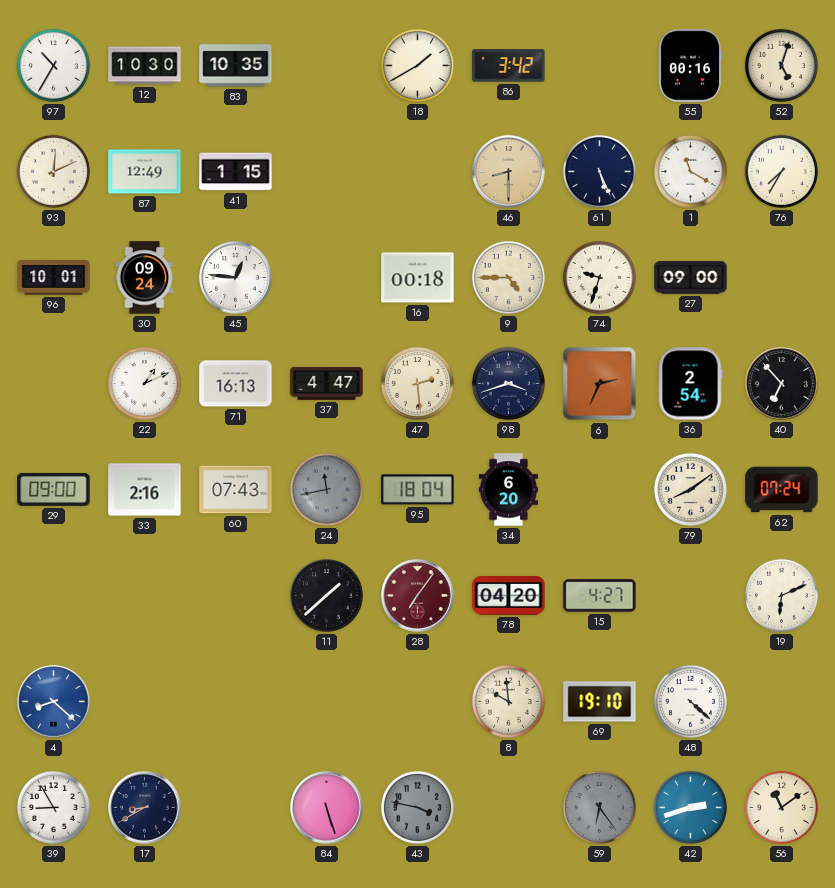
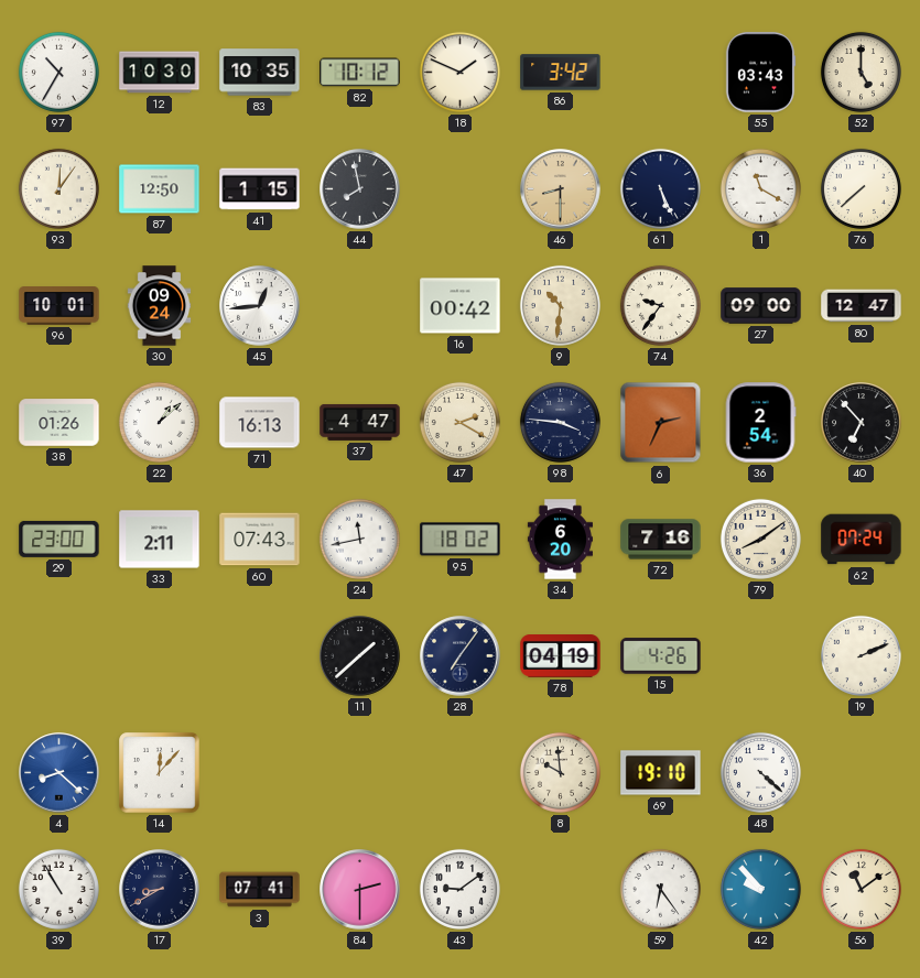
82: none -> 10:12 (360, 73)
18: 1:40 -> 1:49 (459, 72)
55: 00:16 -> 03:43 (760, 73)
52: 5:03 -> 5:00 (861, 72)
93: 12:11 -> 12:06 (58, 188)
87: 12:49 -> 12:50 (160, 189)
44: none -> 7:58 (360, 189)
76: 7:35 -> 7:38 (861, 188)
45: 12:46 -> 12:44 (260, 306)
16: 00:18 -> 00:42 (461, 306)
9: 4:45 -> 10:31 (560, 305)
74: 9:33 -> 9:36 (660, 305)
80: none -> 12:47 (862, 306)
38: none -> 01:26 (59, 423)
22: 1:11 -> 1:08 (159, 422)
47: 2:29 -> 2:20 (459, 422)
98: 3:42 -> 3:46 (560, 422)
29: 09:00 -> 23:00 (59, 539)
33: 2:16 -> 2:11 (160, 540)
24 dial: grey -> white (359, 539)
95: 18:04 -> 18:02 (461, 540)
72: none -> 7:16 (661, 540)
28 dial: burgundy -> navy (461, 656)
78: 04:20 -> 04:19 (561, 656)
15: 4:27 -> 4:26 (661, 656)
19: 6:11 -> 2:11 (861, 655)
14: none -> 12:07 (160, 773)
39: 8:55 -> 10:55 (58, 889)
3: none -> 07:41 (260, 890)
84: 5:27 -> 2:30 (360, 890)
43: 3:47 -> 9:09 (459, 889)
43 dial: grey -> white (459, 889)
59 dial: grey -> white (660, 889)
42: 2:42 -> 9:53 (760, 889)
